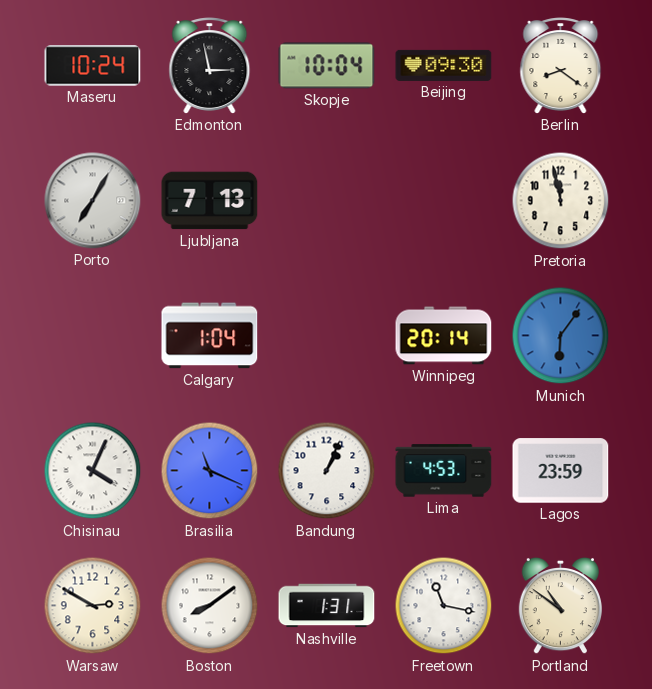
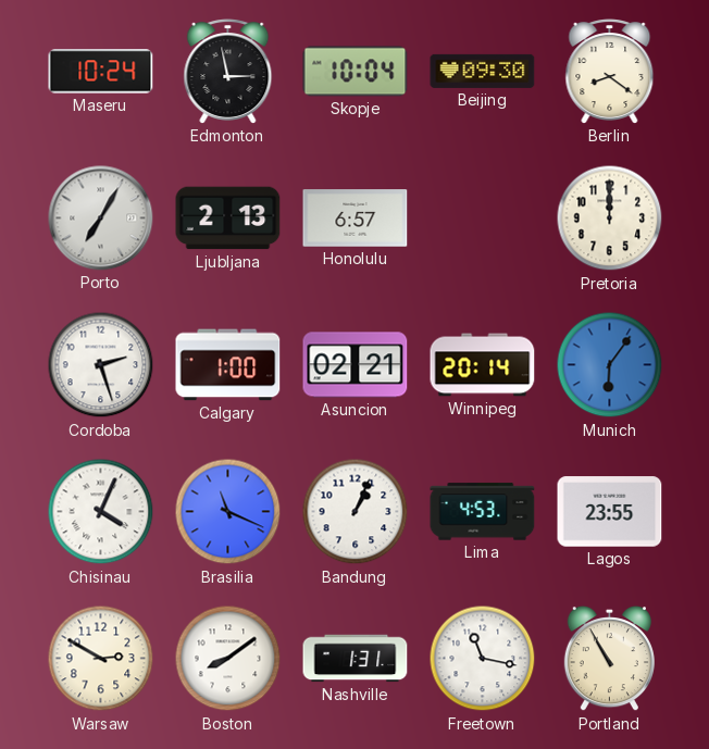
Ljubljana: 7:13 -> 2:13 (228, 219)
Honolulu: none -> 6:57 (356, 219)
Pretoria: 11:58 -> 12:00 (610, 219)
Cordoba: none -> 2:27 (101, 365)
Calgary: 1:04 -> 1:00 (228, 365)
Asuncion: none -> 02:21 (356, 365)
Lagos: 23:59 -> 23:55 (610, 512)
Portland: 10:51 -> 10:55 (609, 659)
